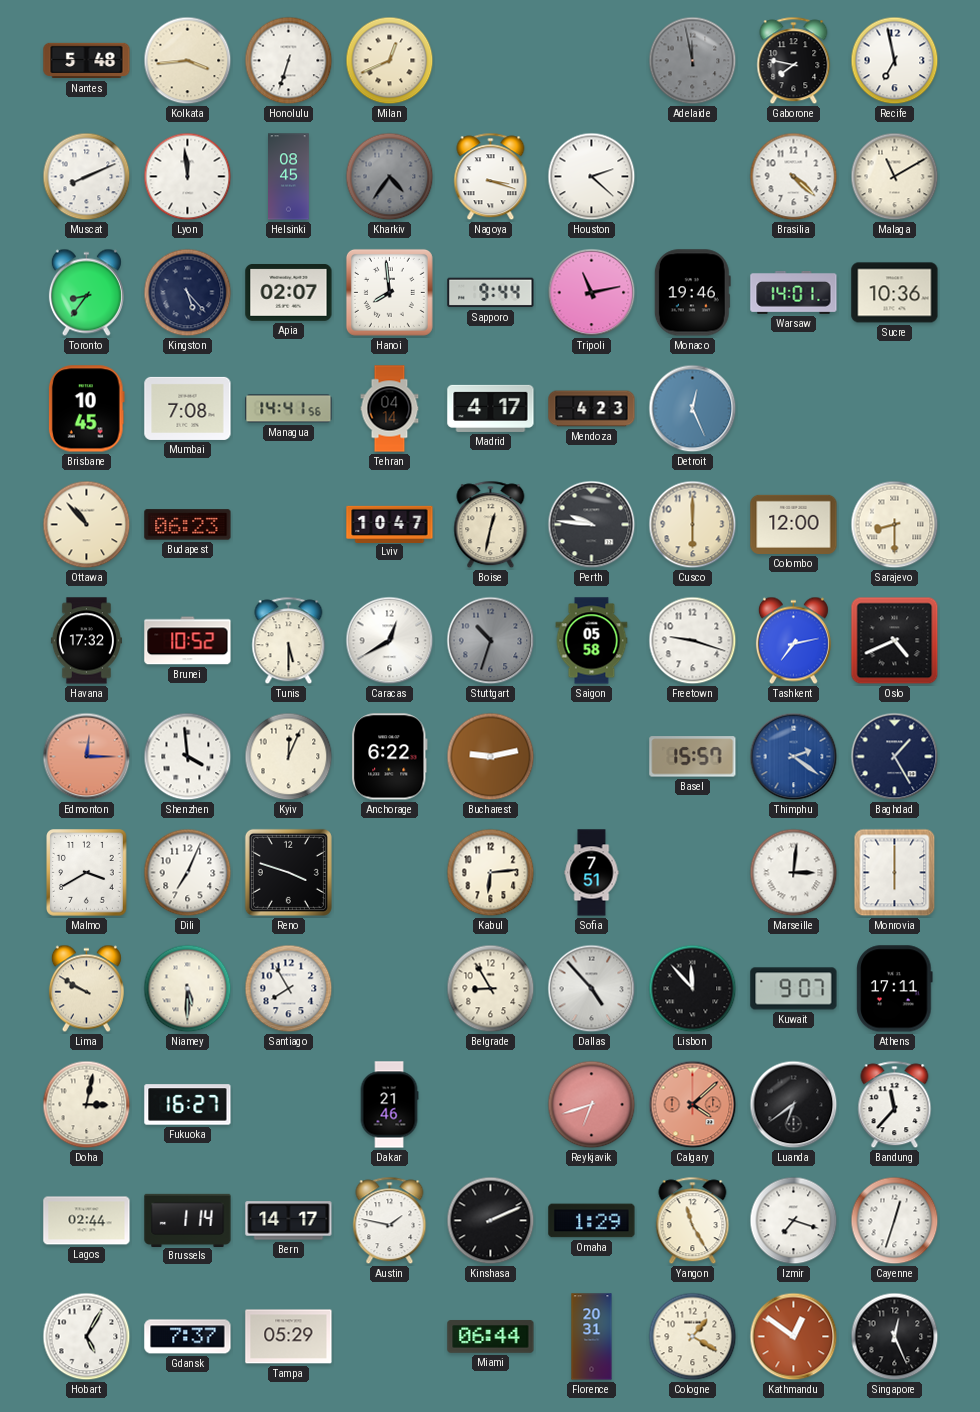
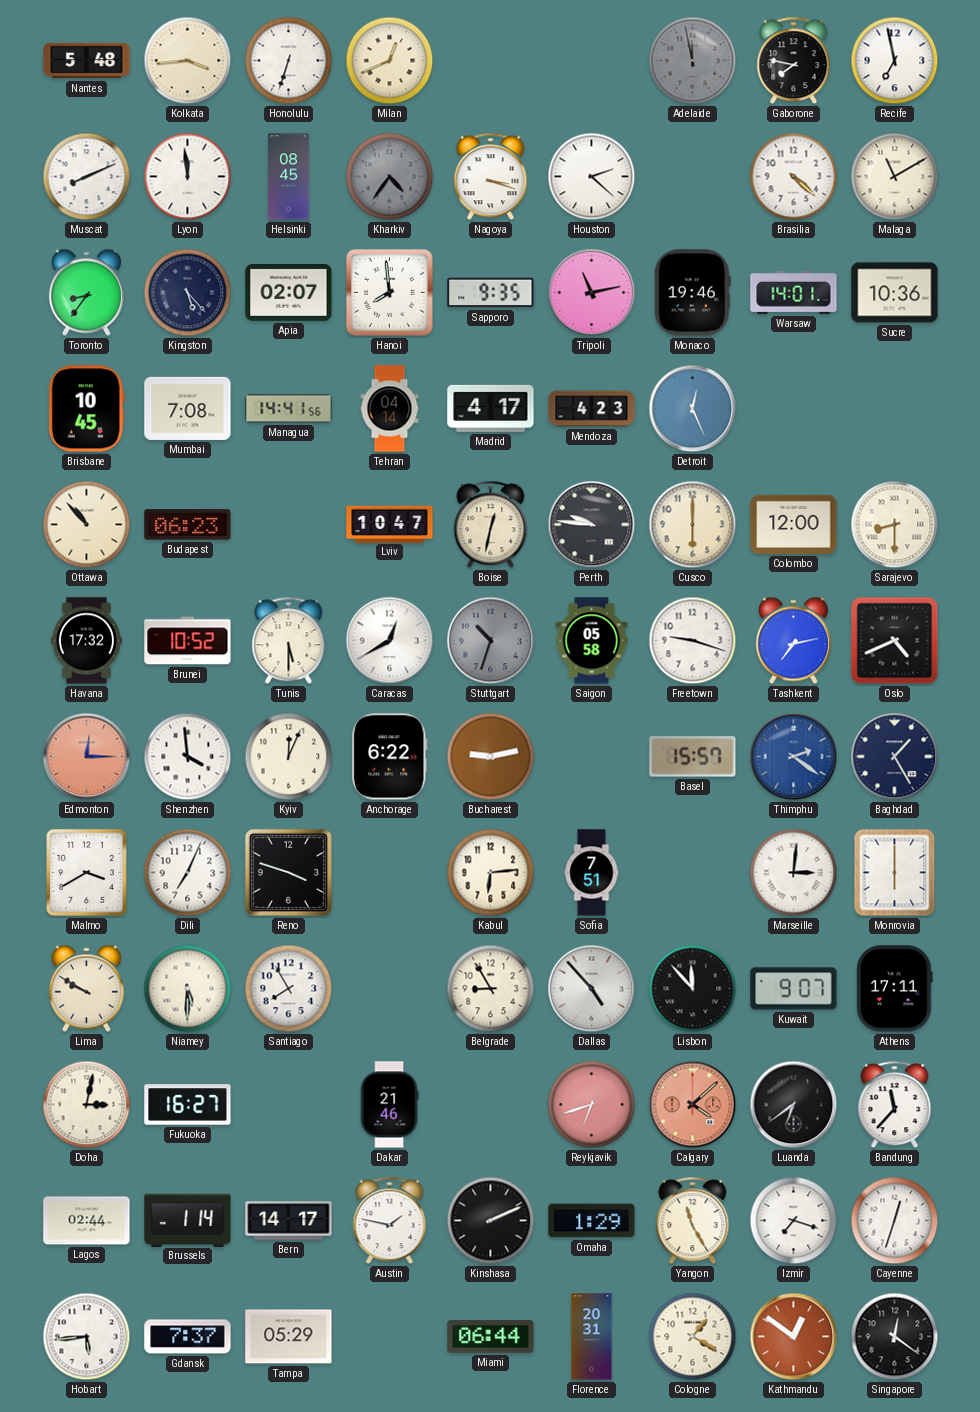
Sapporo: 9:44 -> 9:35 (491, 293)
Hobart: 5:05 -> 5:44 (87, 1337)
Singapore: 12:26 -> 12:21 (895, 1337)
